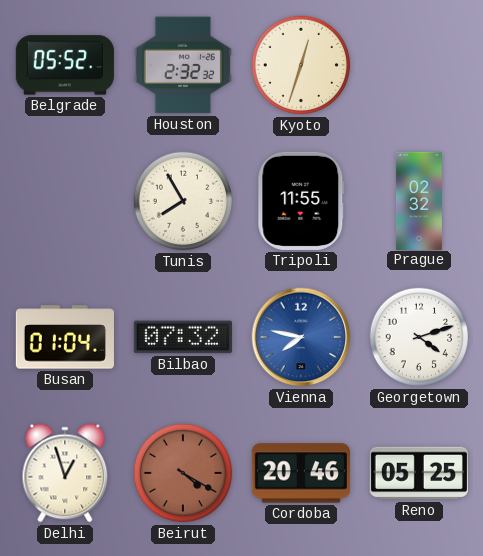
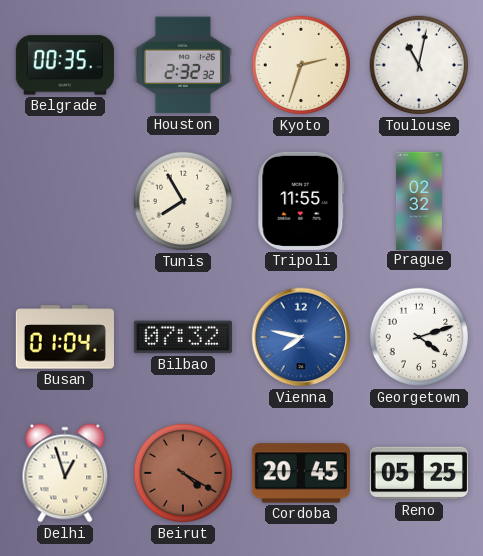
Belgrade: 05:52 -> 00:35 (65, 65)
Kyoto: 12:33 -> 2:33 (301, 65)
Toulouse: none -> 11:02 (419, 65)
Cordoba: 20:46 -> 20:45 (301, 473)
